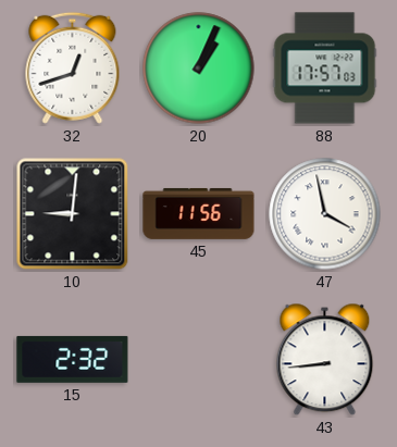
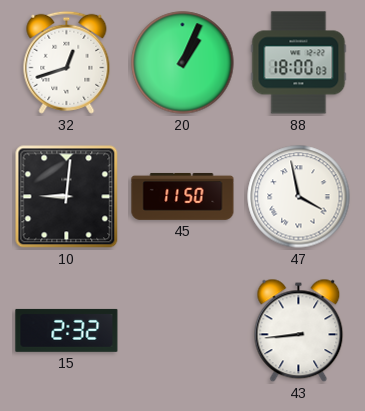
88: 17:57 -> 18:00 (299, 63)
45: 11:56 -> 11:50 (183, 196)
